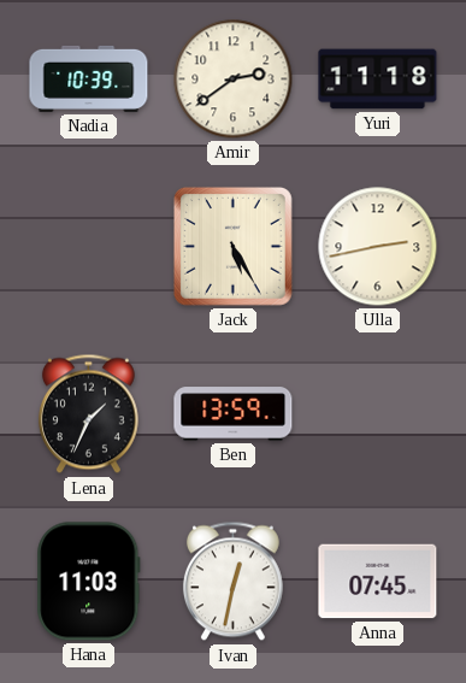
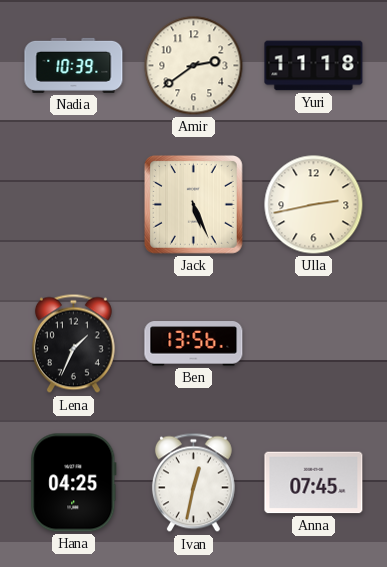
Jack: 5:25 -> 5:26 (193, 204)
Ben: 13:59 -> 13:56 (194, 344)
Hana: 11:03 -> 04:25 (74, 483)
